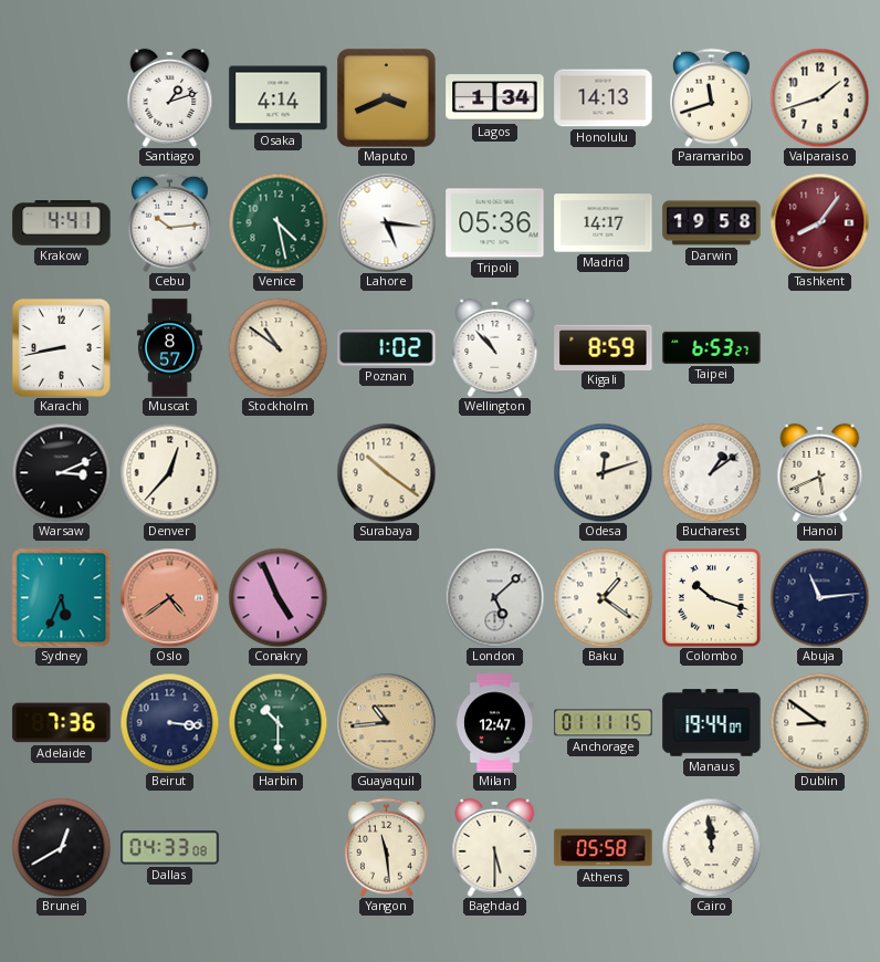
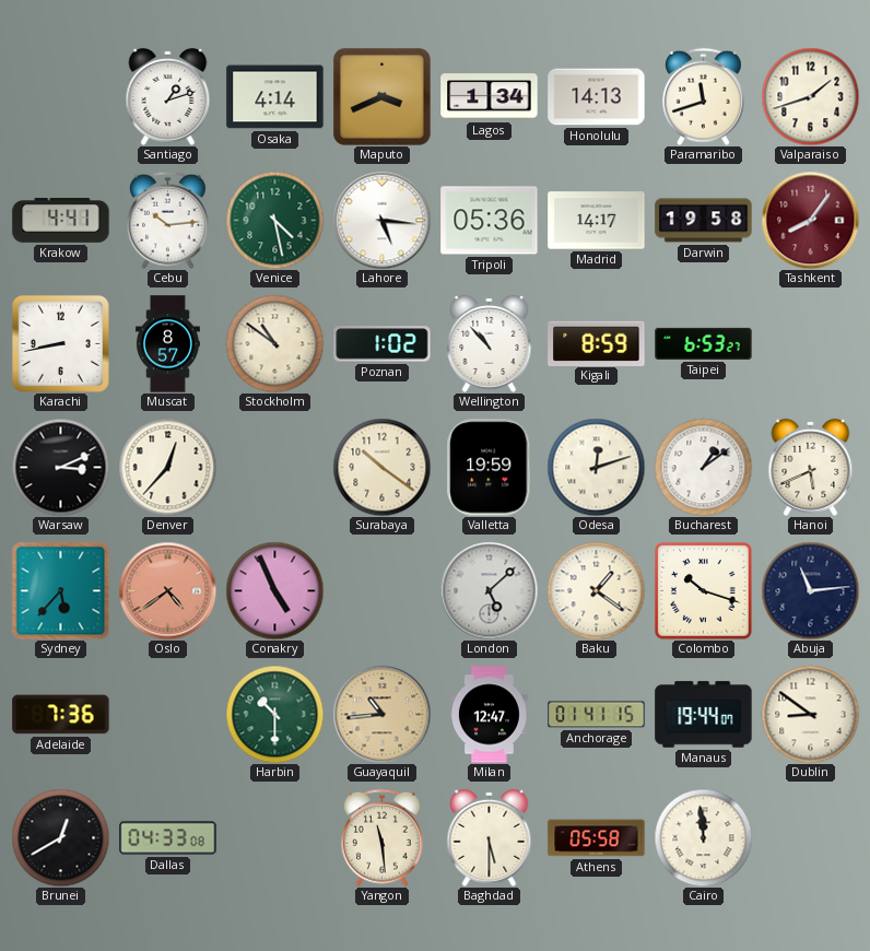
Valletta: none -> 19:59 (490, 468)
Sydney: 5:34 -> 5:37 (60, 590)
Beirut: 3:16 -> none (169, 722)
Anchorage: 01:11 -> 01:41 (597, 715)
